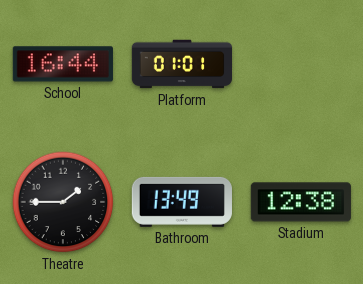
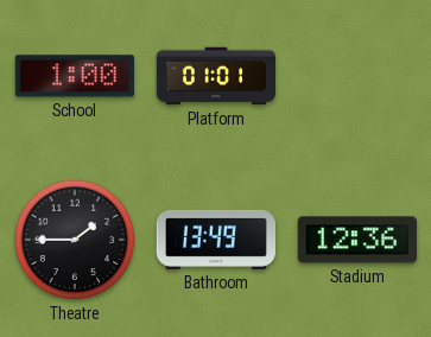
School: 16:44 -> 1:00 (75, 76)
Stadium: 12:38 -> 12:36 (357, 240)
